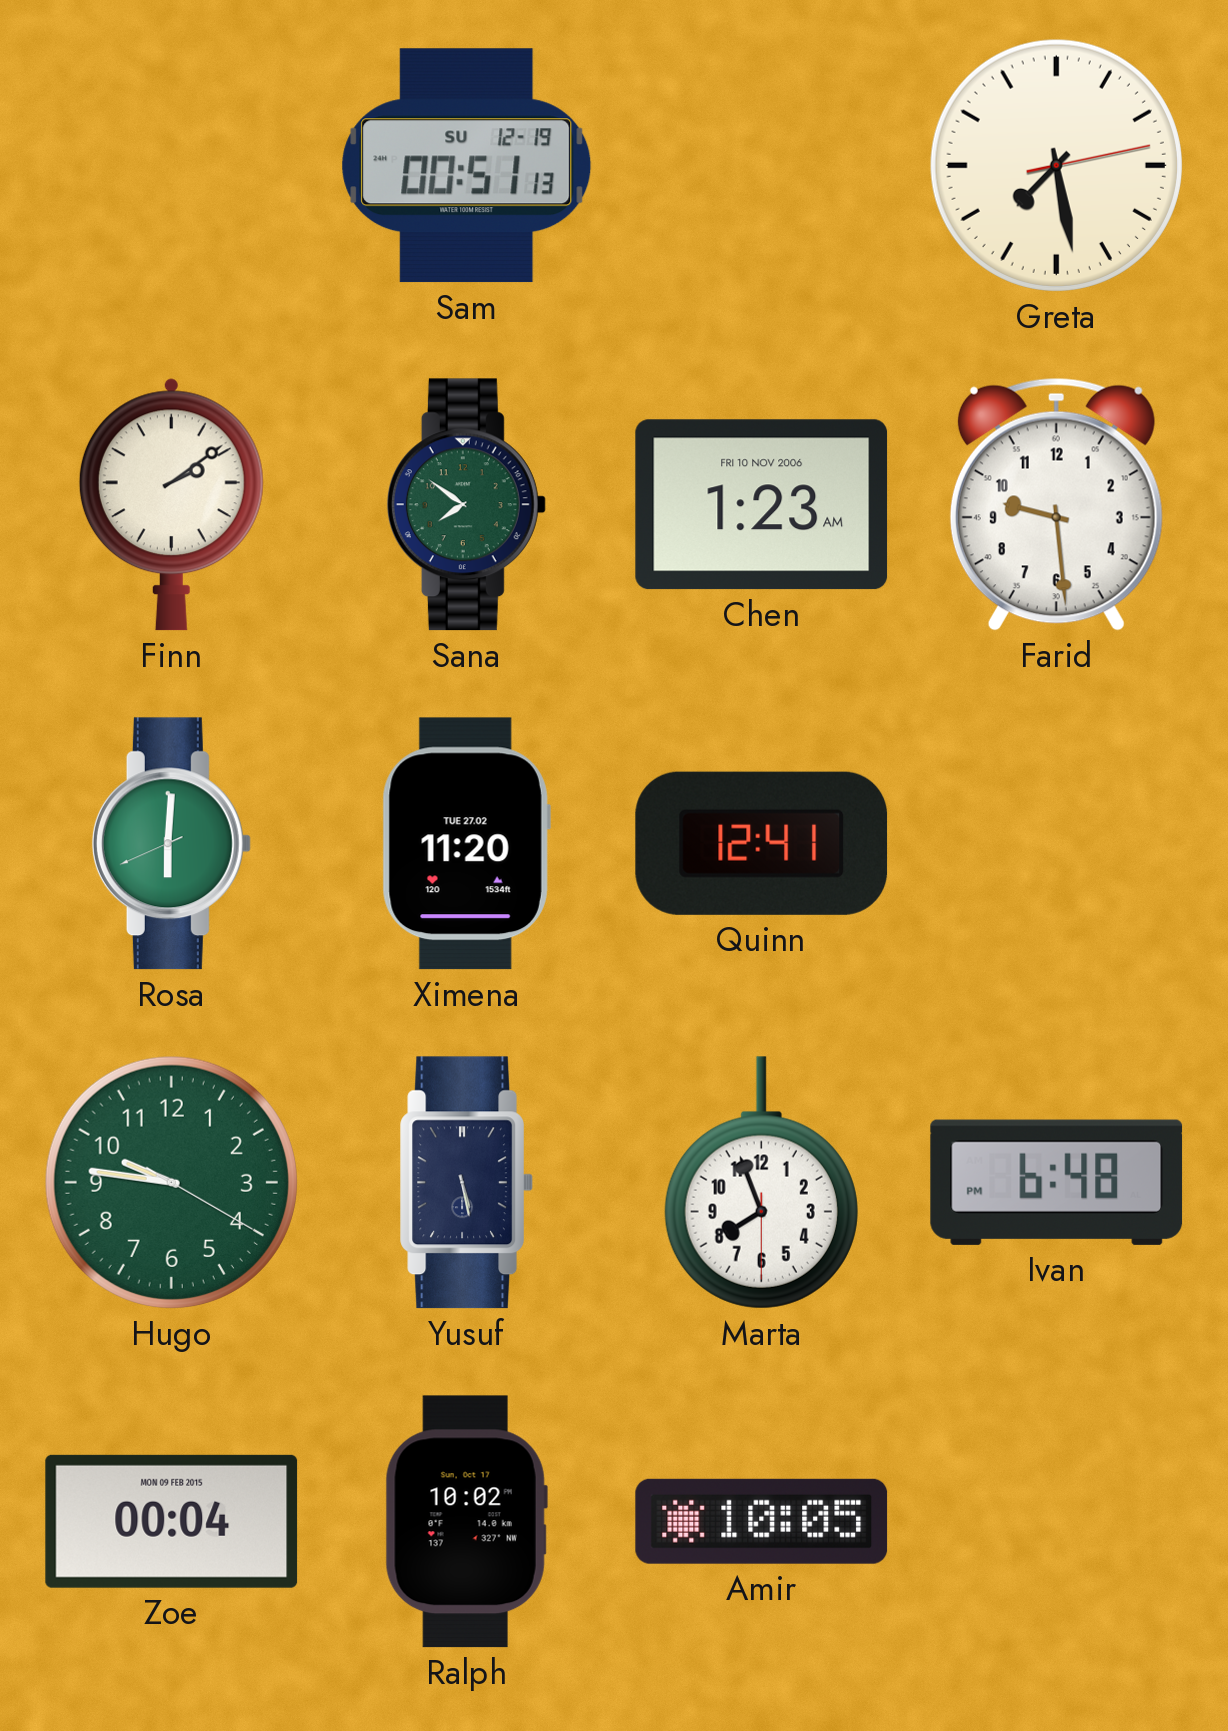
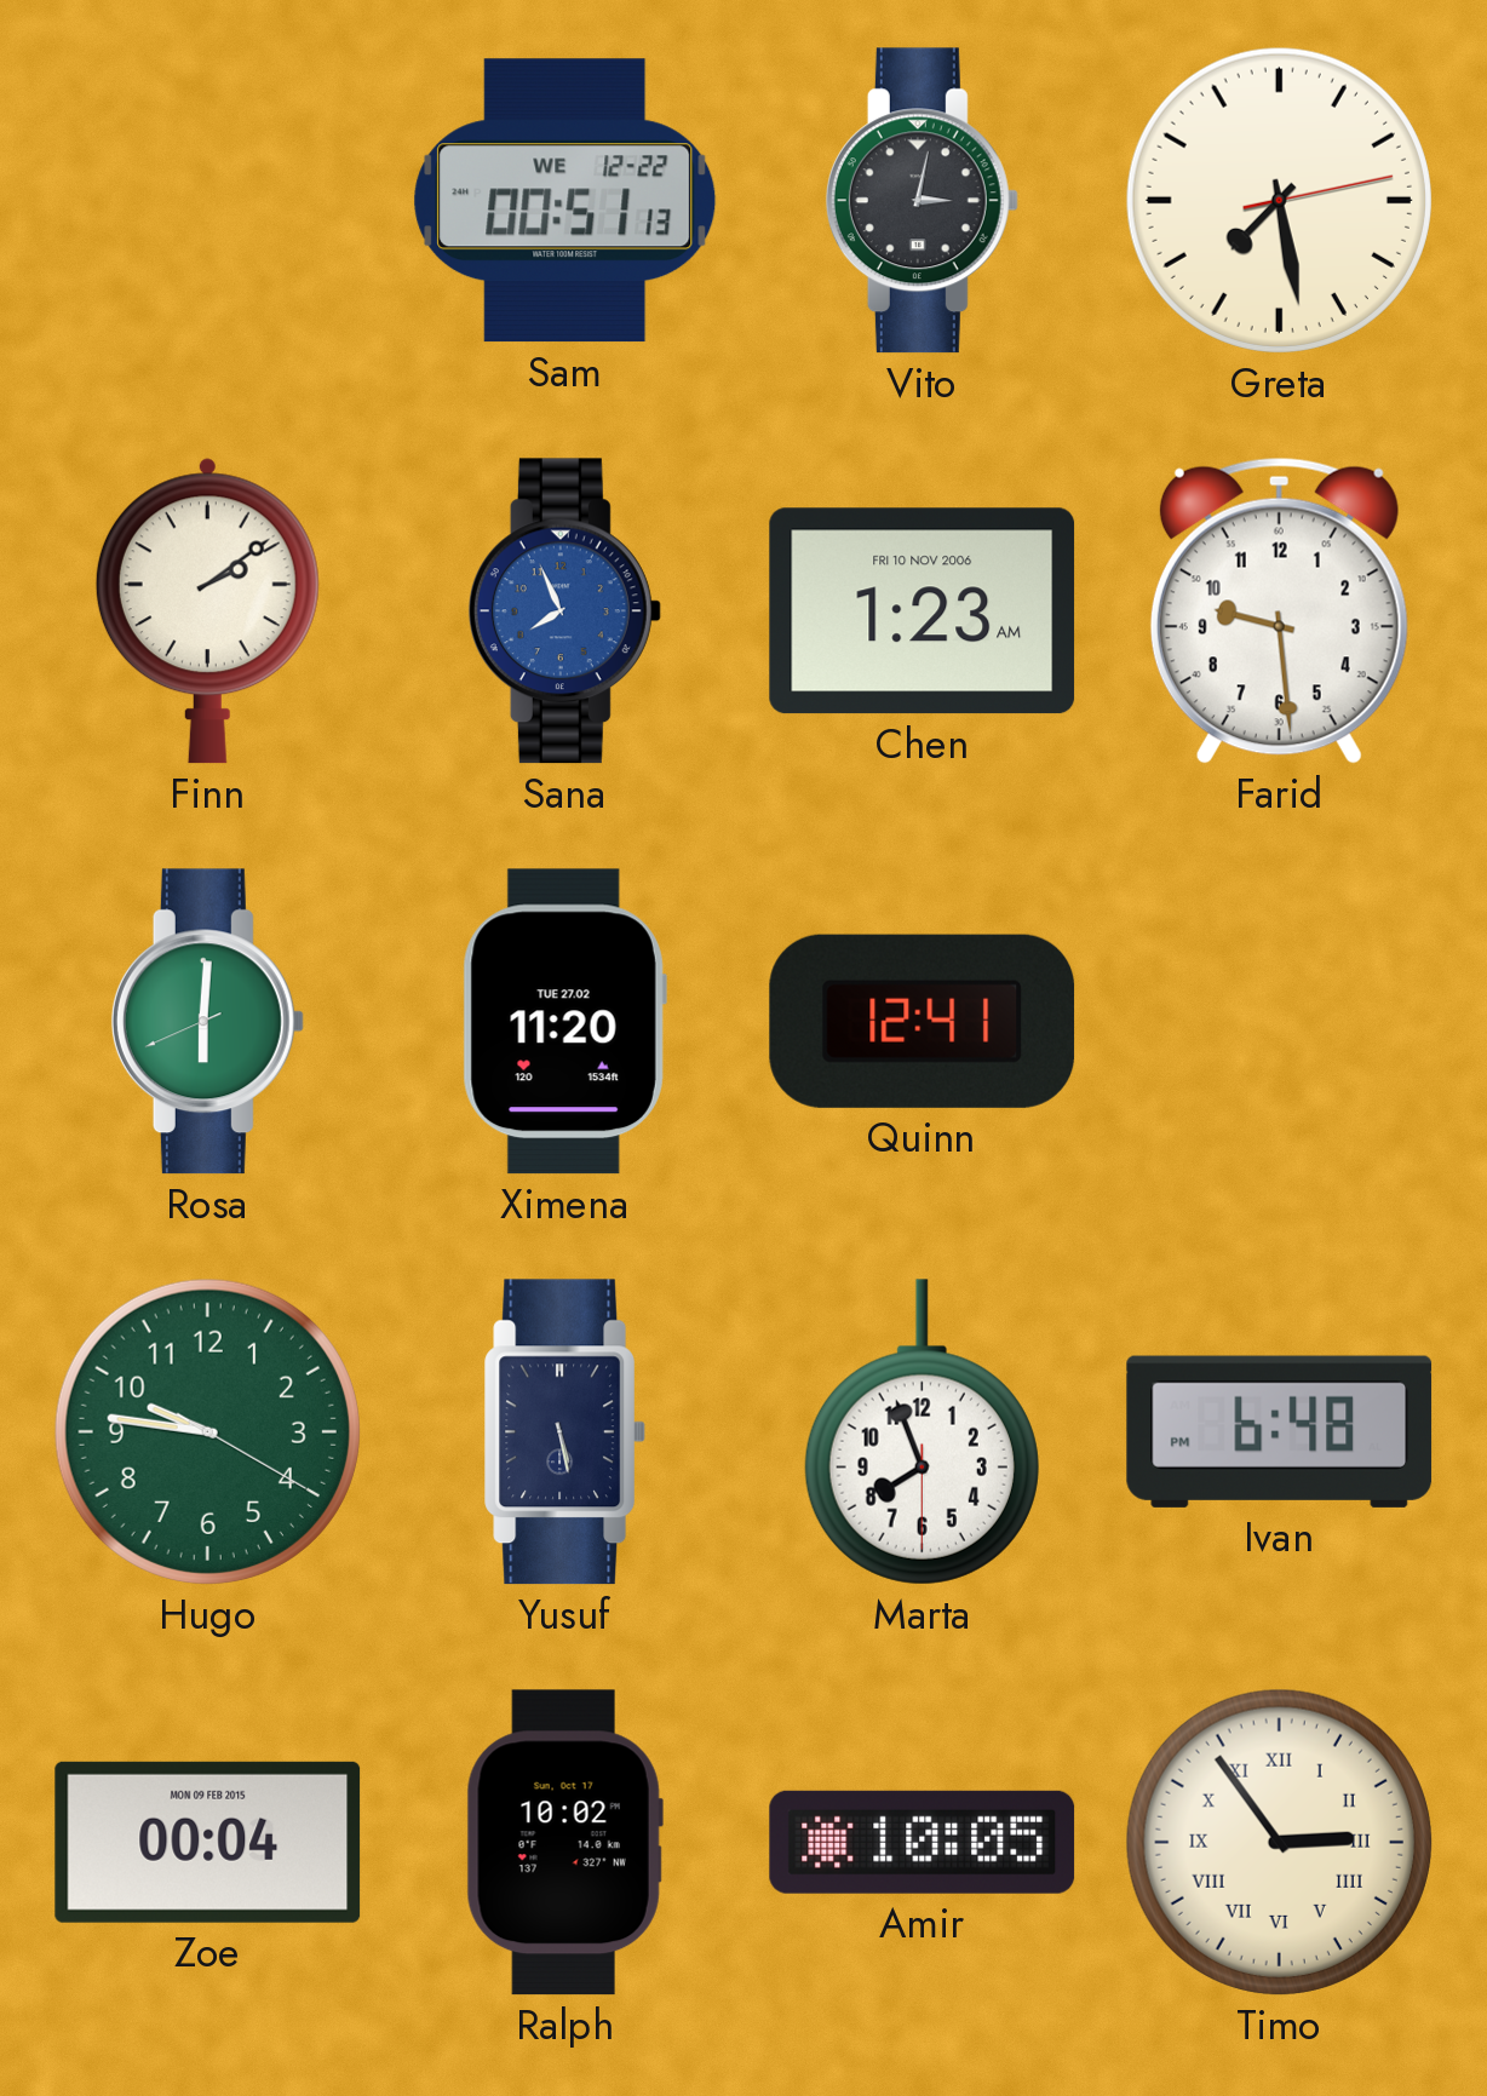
Sam date: SU 12-19 -> WE 12-22 (565, 201)
Vito: none -> 3:02 (922, 201)
Sana: 7:51 -> 7:56 (564, 611)
Sana dial: green -> blue (564, 611)
Timo: none -> 2:54 (1279, 1842)
